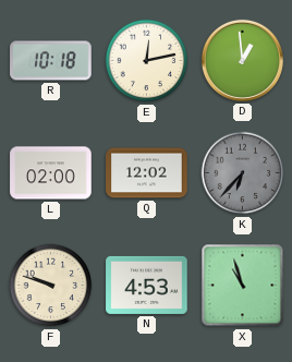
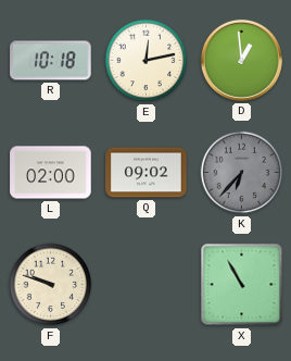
Q: 12:02 -> 09:02 (147, 173)
N: 4:53 -> none (147, 285)
X: 10:57 -> 10:55 (242, 285)
